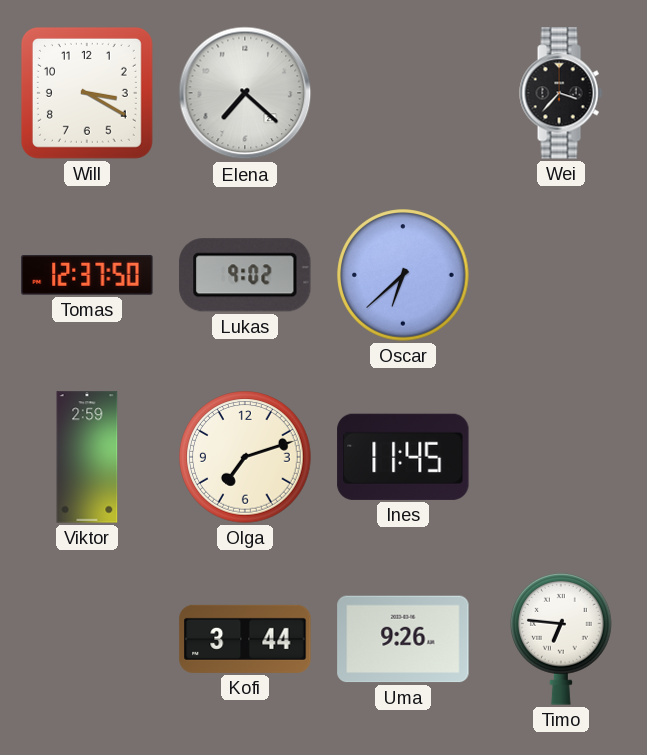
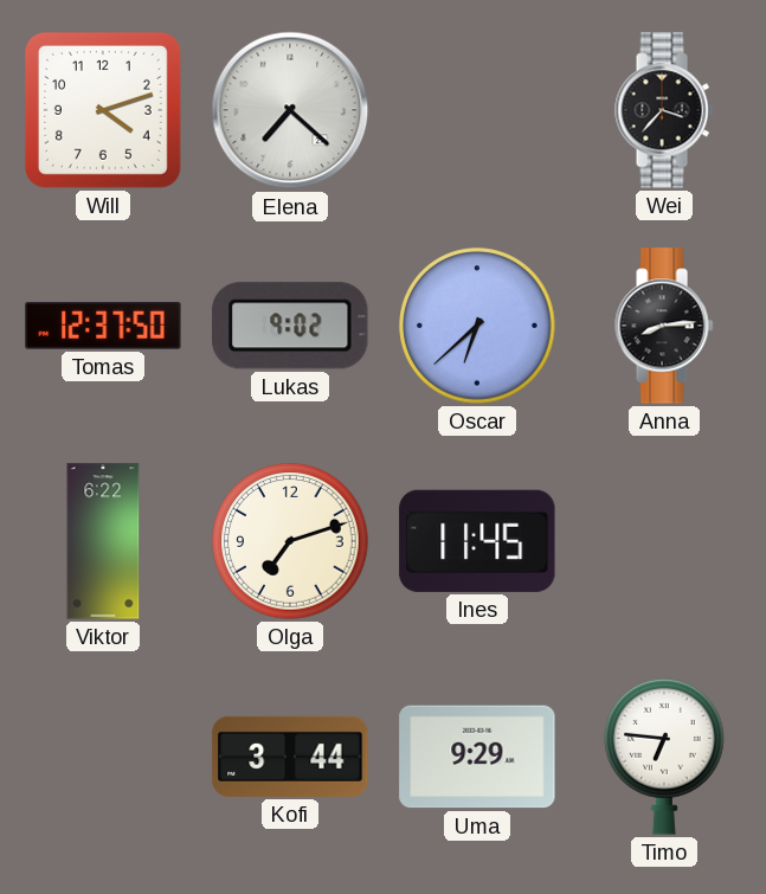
Will: 3:20 -> 4:12 (103, 110)
Anna: none -> 8:14 (664, 326)
Viktor: 2:59 -> 6:22 (103, 541)
Uma: 9:26 -> 9:29 (477, 757)
